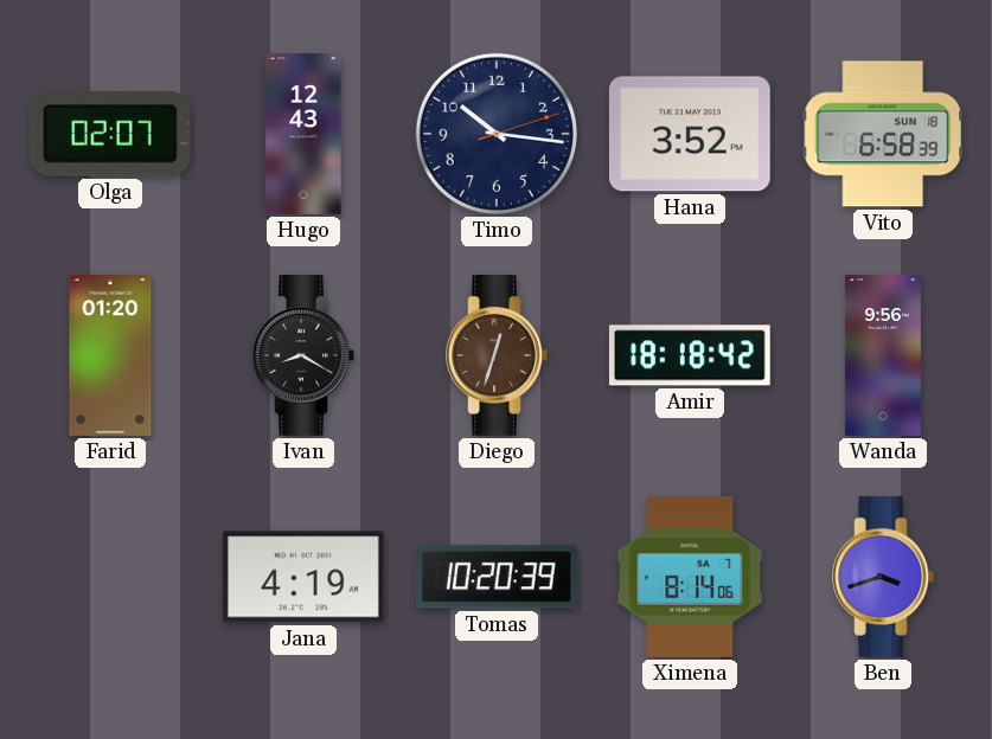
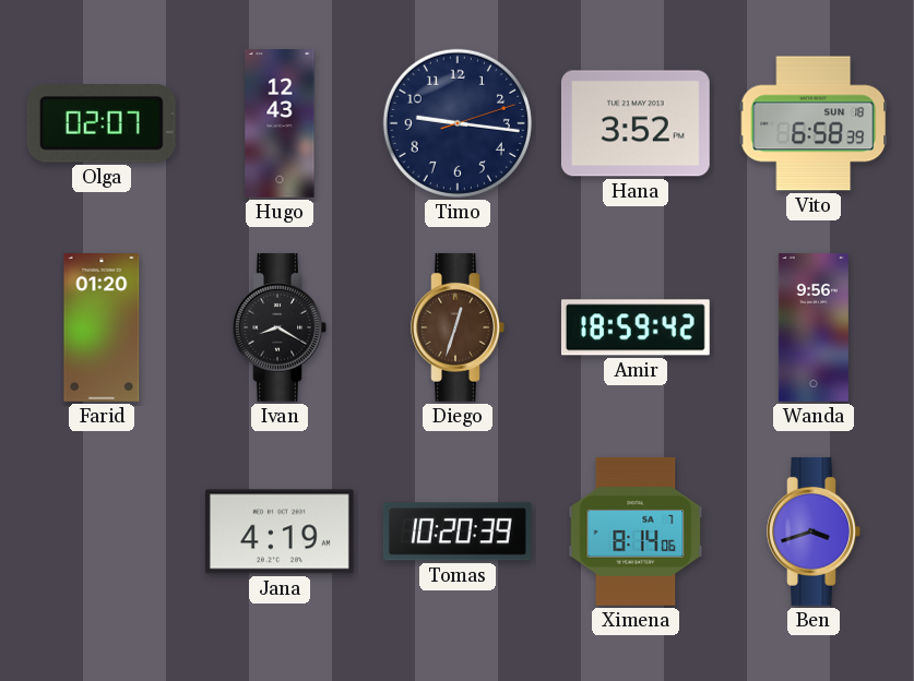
Timo: 10:16 -> 9:16 (458, 123)
Amir: 18:18 -> 18:59 (636, 327)
